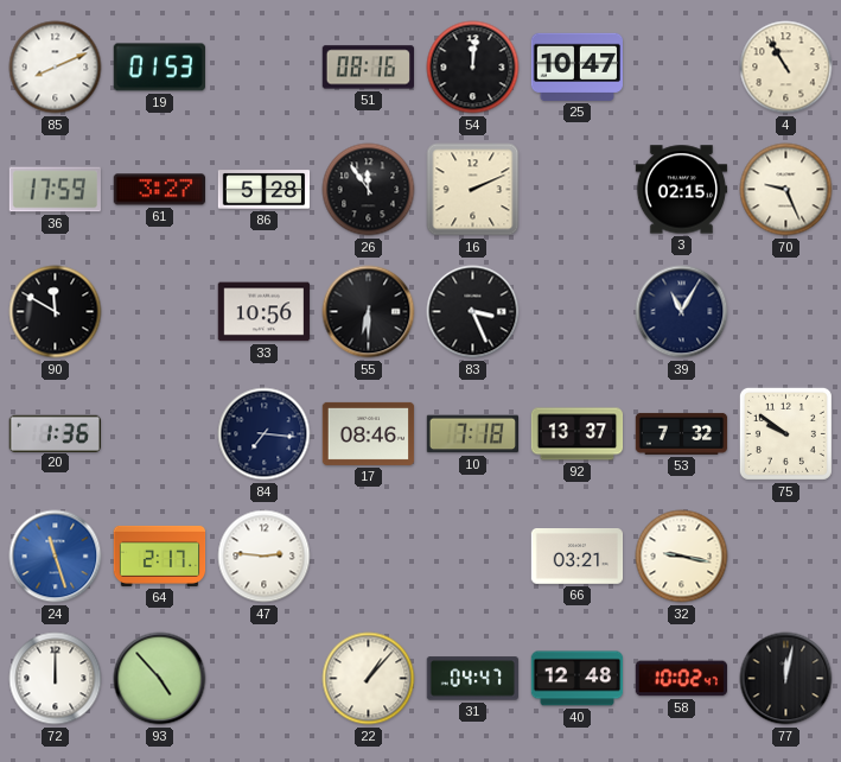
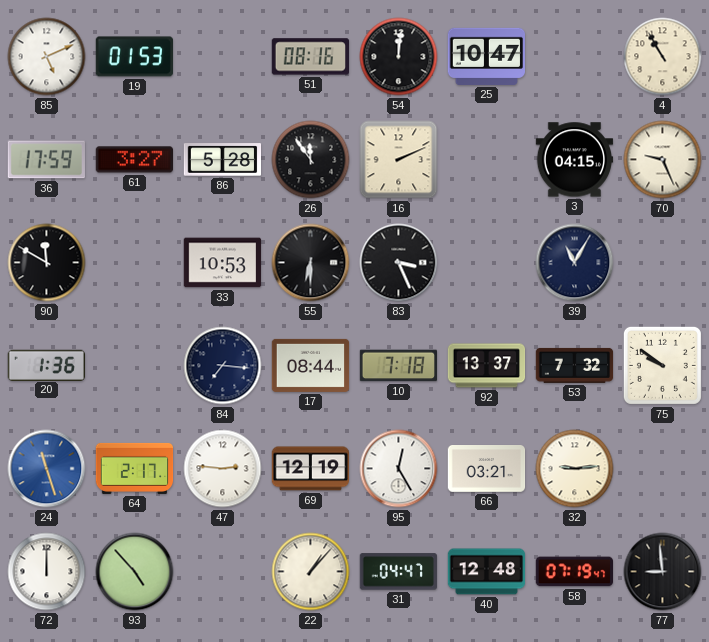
85: 8:11 -> 5:11 (47, 57)
3: 02:15 -> 04:15 (575, 160)
33: 10:56 -> 10:53 (222, 263)
17: 08:46 -> 08:44 (311, 365)
69: none -> 12:19 (310, 469)
95: none -> 12:25 (399, 469)
32: 9:17 -> 9:14 (575, 469)
58: 10:02 -> 07:19 (574, 572)
77: 12:02 -> 8:59 (663, 572)
